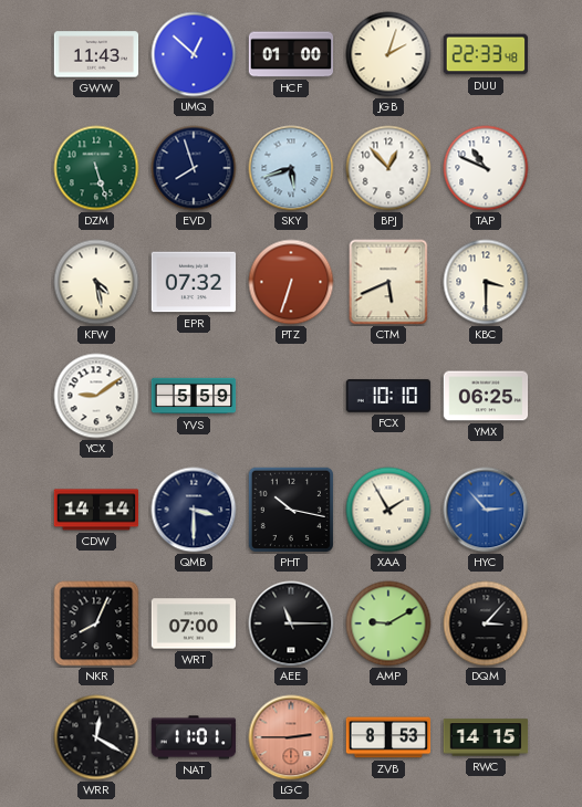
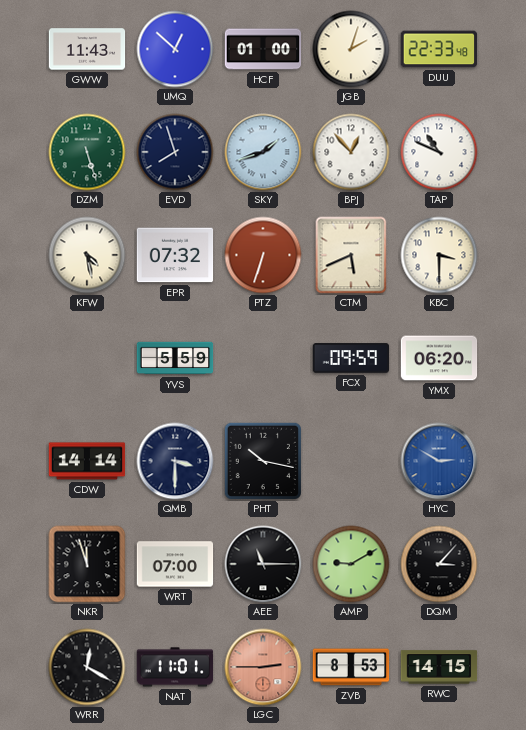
SKY: 5:42 -> 1:42 (263, 152)
YCX: 9:09 -> none (96, 396)
FCX: 10:10 -> 09:59 (351, 358)
YMX: 06:25 -> 06:20 (439, 358)
XAA: 1:55 -> none (388, 510)
HYC: 2:53 -> 2:50 (439, 461)
NKR: 8:04 -> 11:57 (87, 564)
